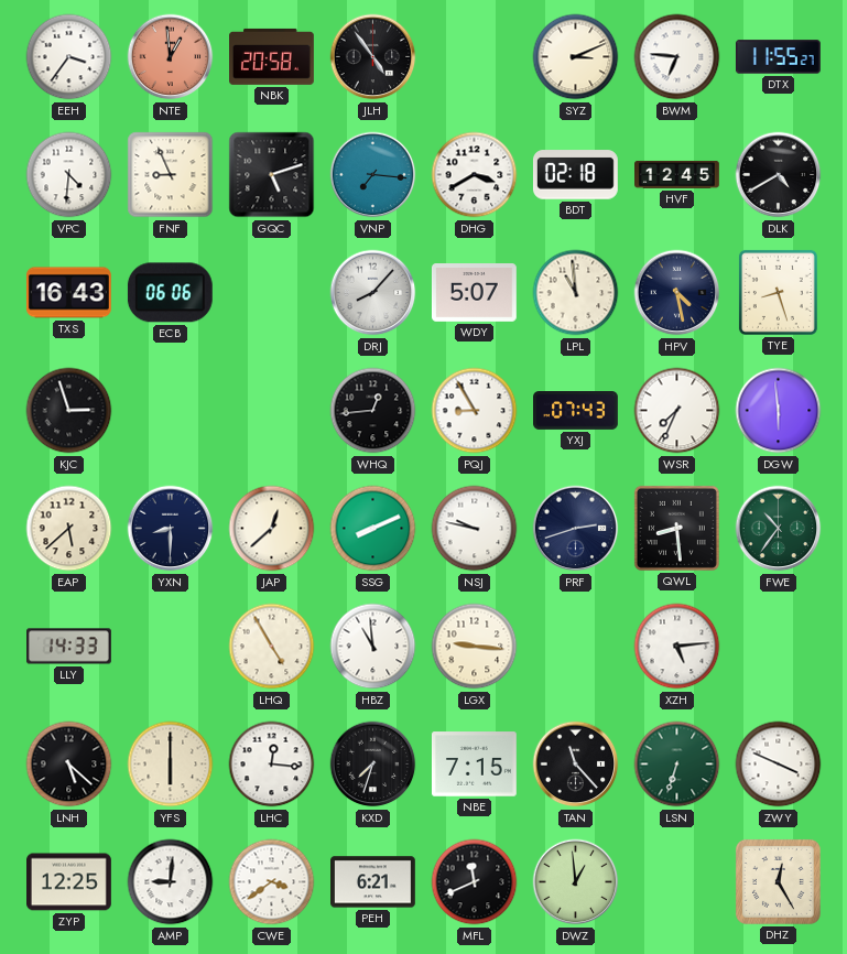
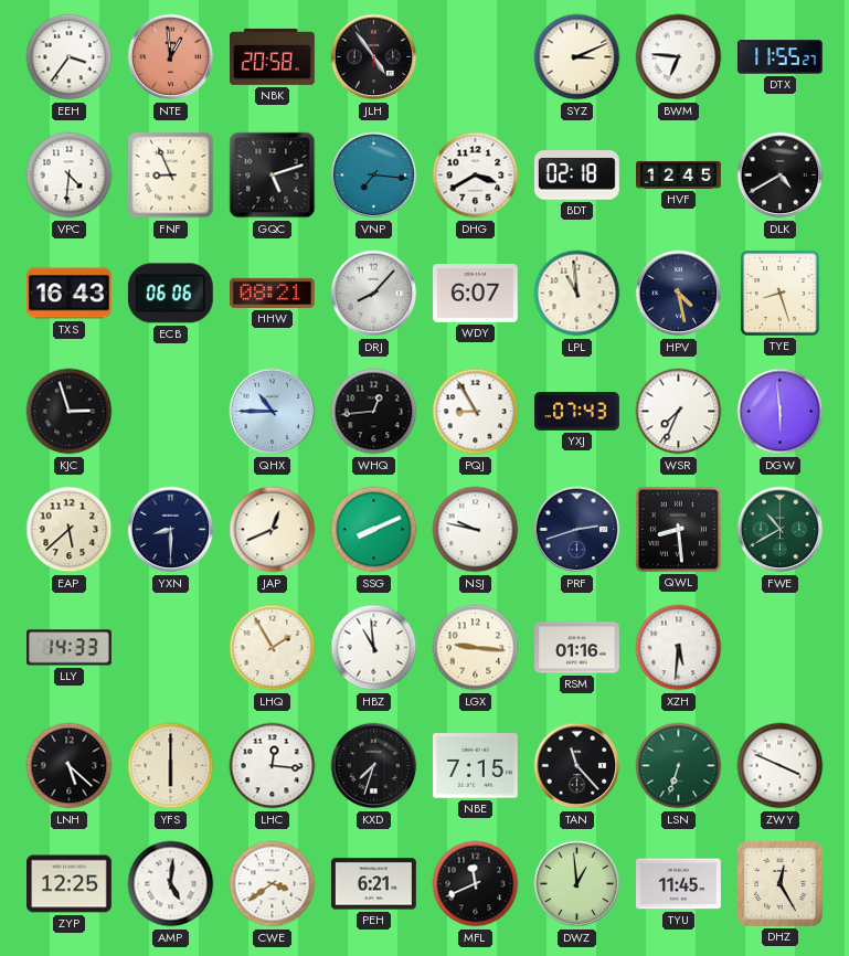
HHW: none -> 08:21 (273, 293)
WDY: 5:07 -> 6:07 (476, 294)
QHX: none -> 10:45 (273, 412)
JAP: 12:38 -> 12:41 (273, 530)
FWE: 10:36 -> 10:40 (781, 530)
LHQ: 4:55 -> 1:55 (273, 648)
RSM: none -> 01:16 (577, 648)
XZH: 5:14 -> 5:31 (679, 648)
AMP: 9:01 -> 5:01 (171, 884)
TYU: none -> 11:45 (679, 884)
